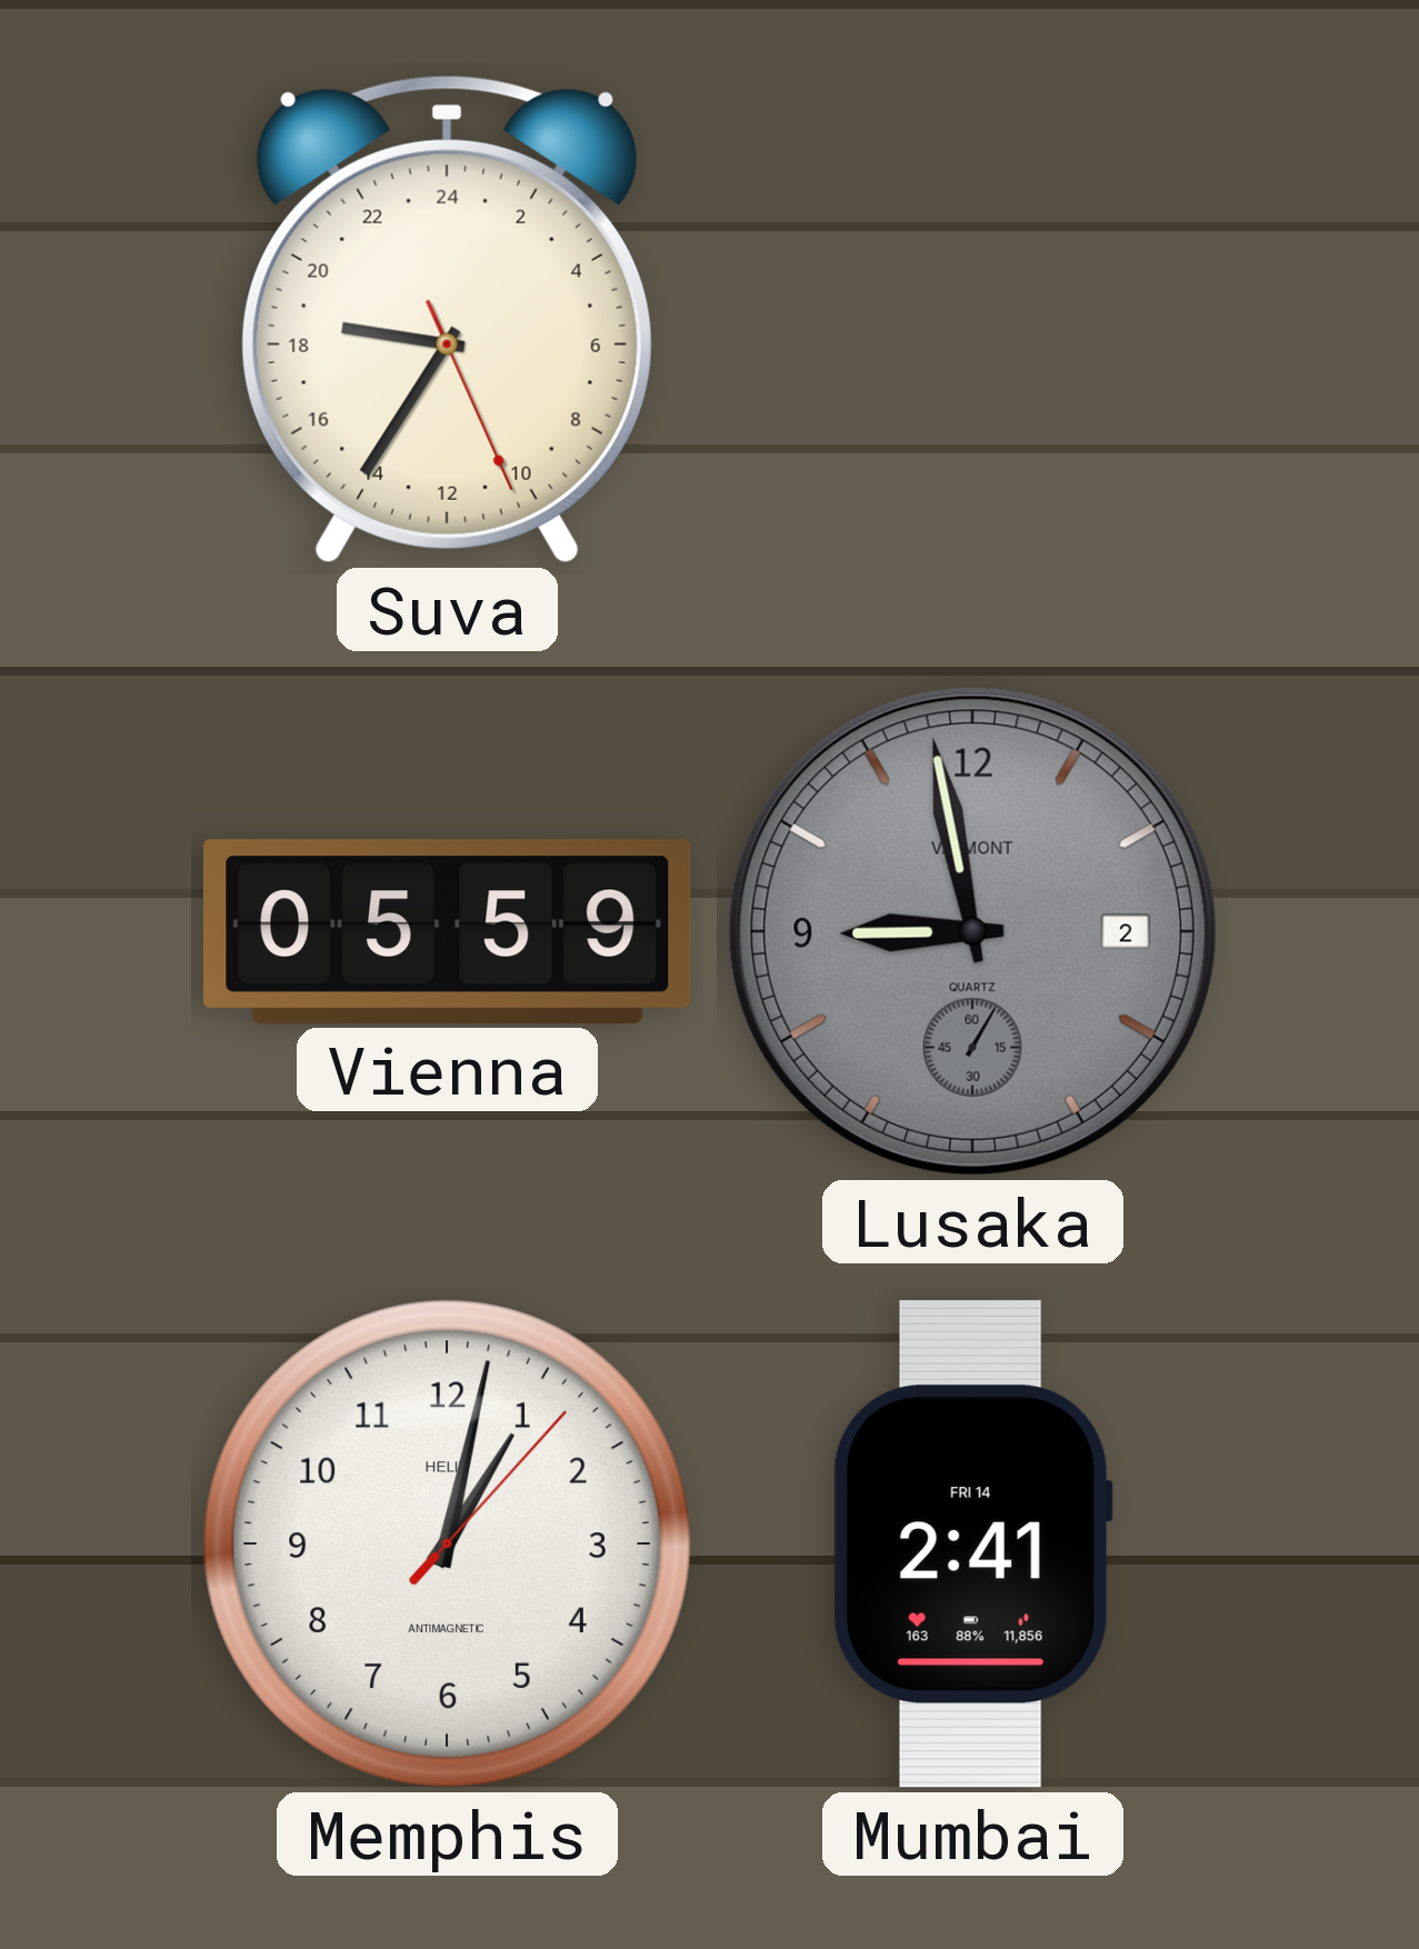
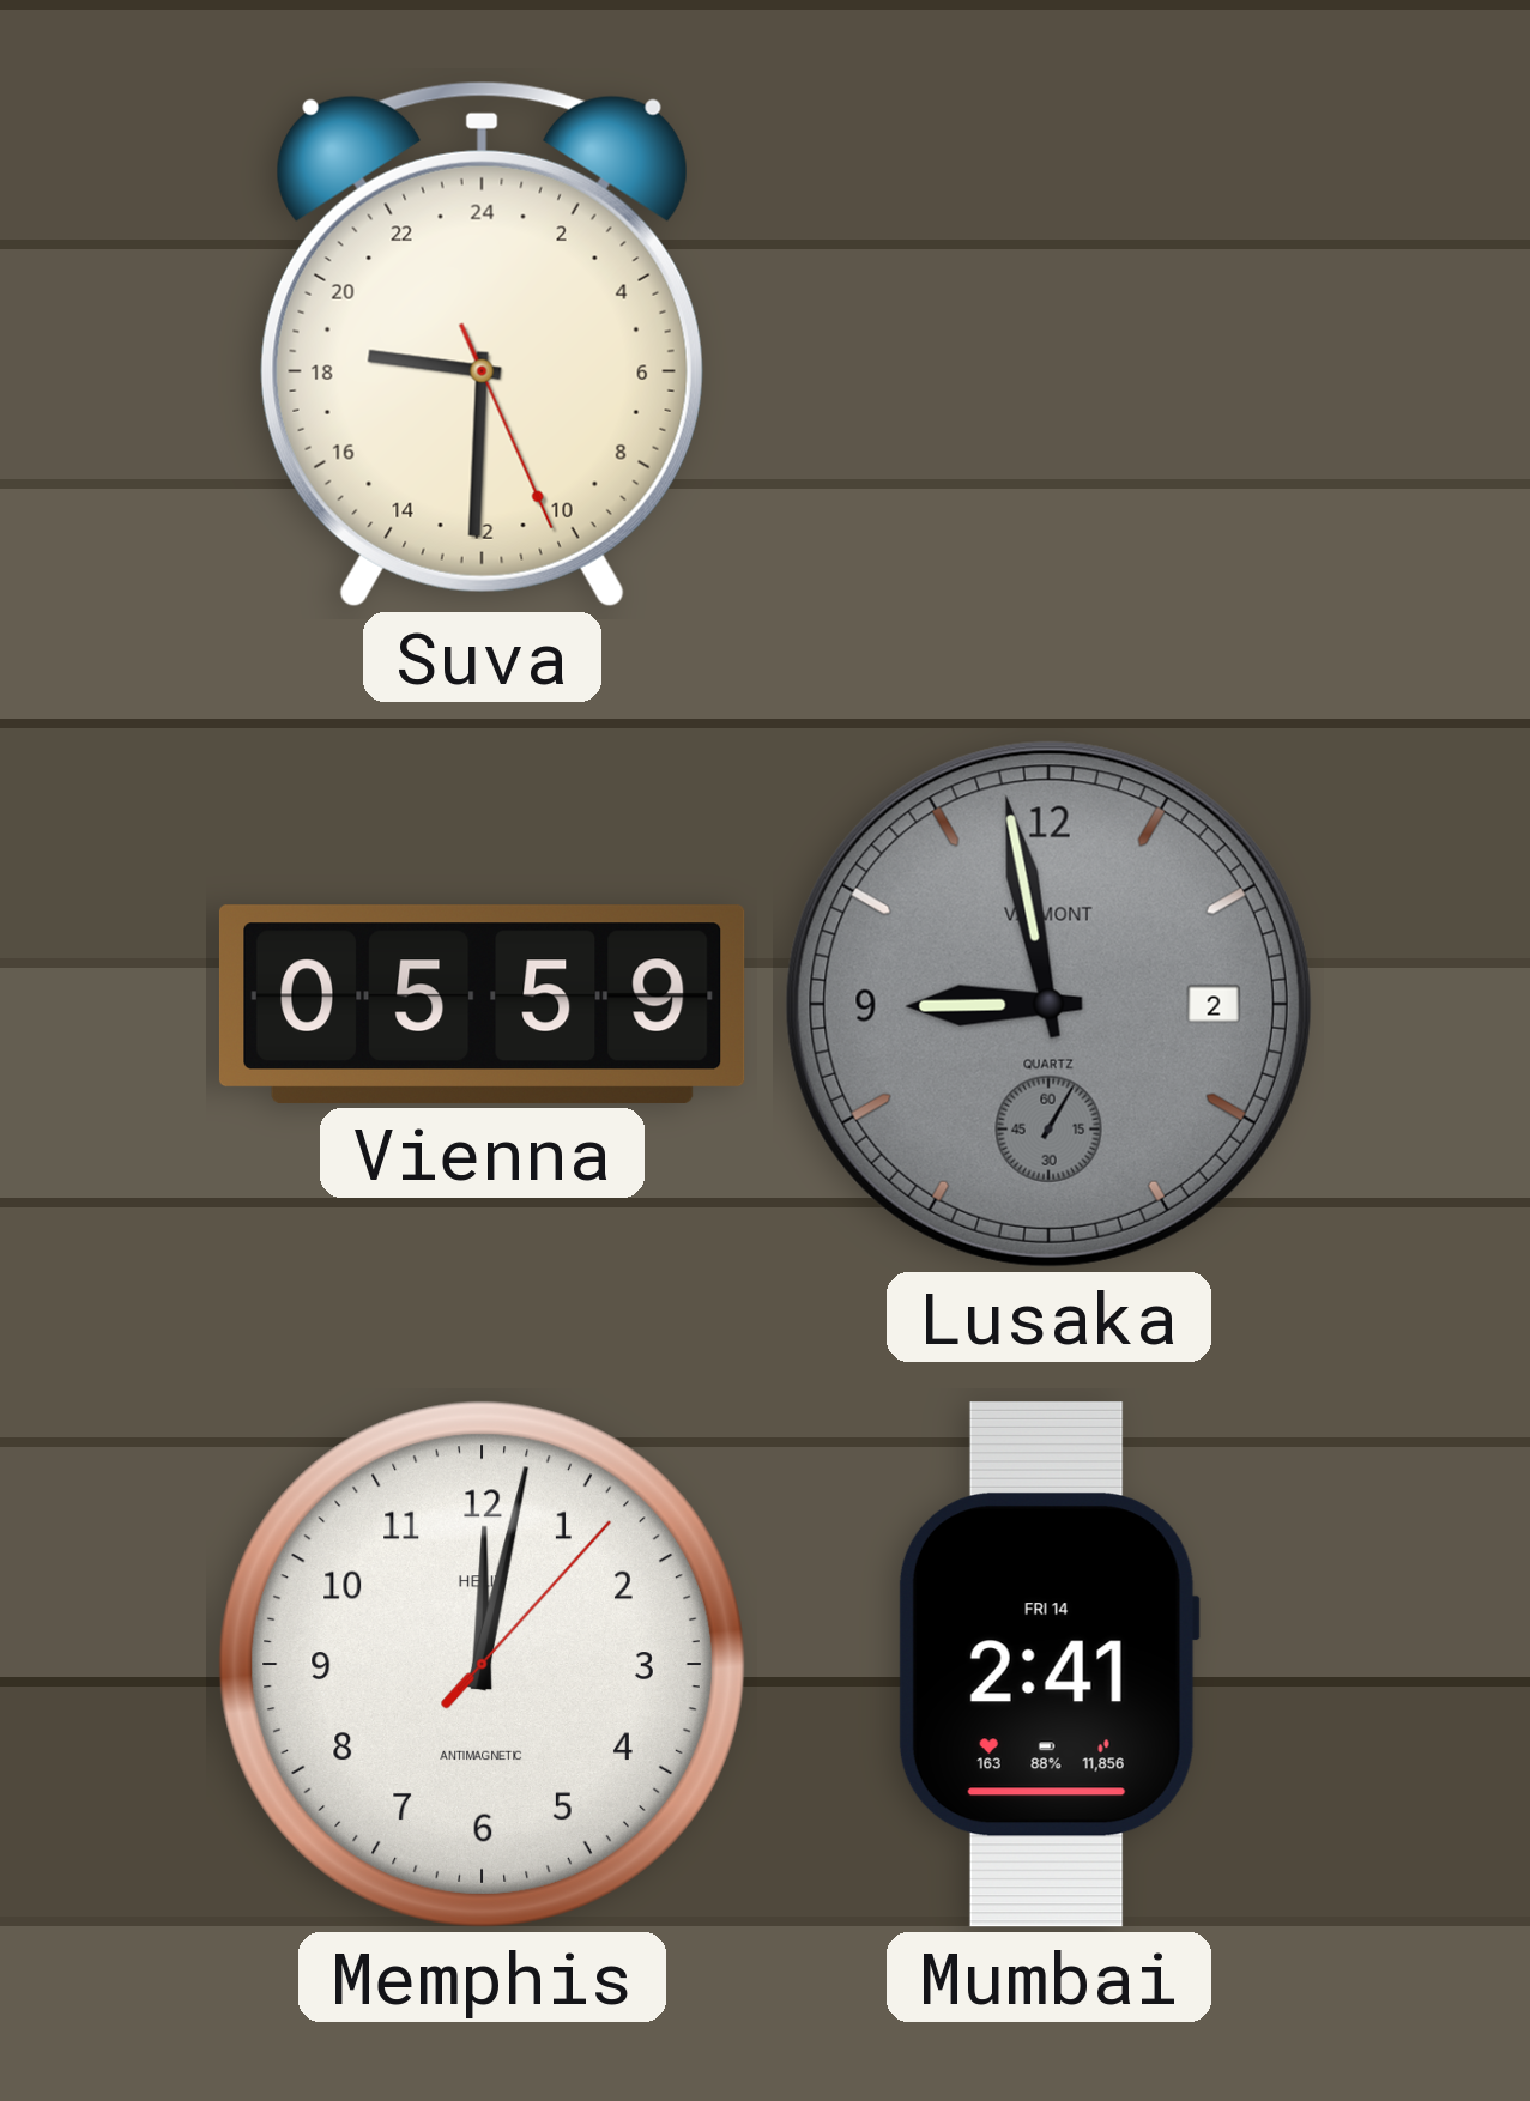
Suva: 18:35 -> 18:30 (482, 344)
Memphis: 1:02 -> 12:02 (482, 1664)
